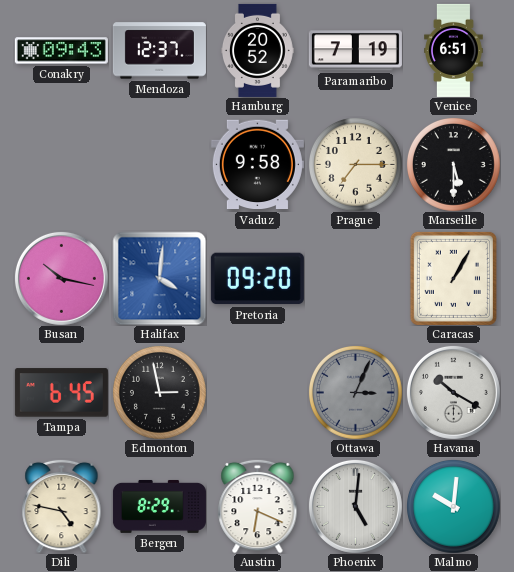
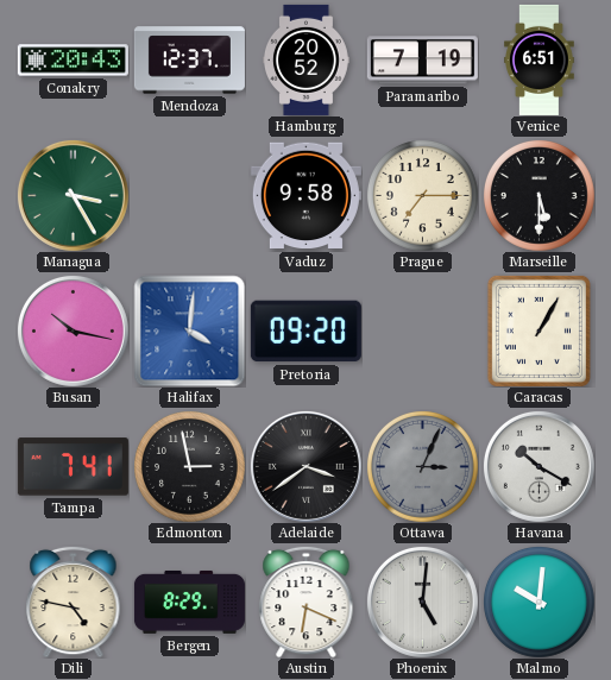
Conakry: 09:43 -> 20:43 (73, 61)
Managua: none -> 3:25 (73, 195)
Tampa: 6:45 -> 7:41 (73, 467)
Adelaide: none -> 3:39 (305, 466)
